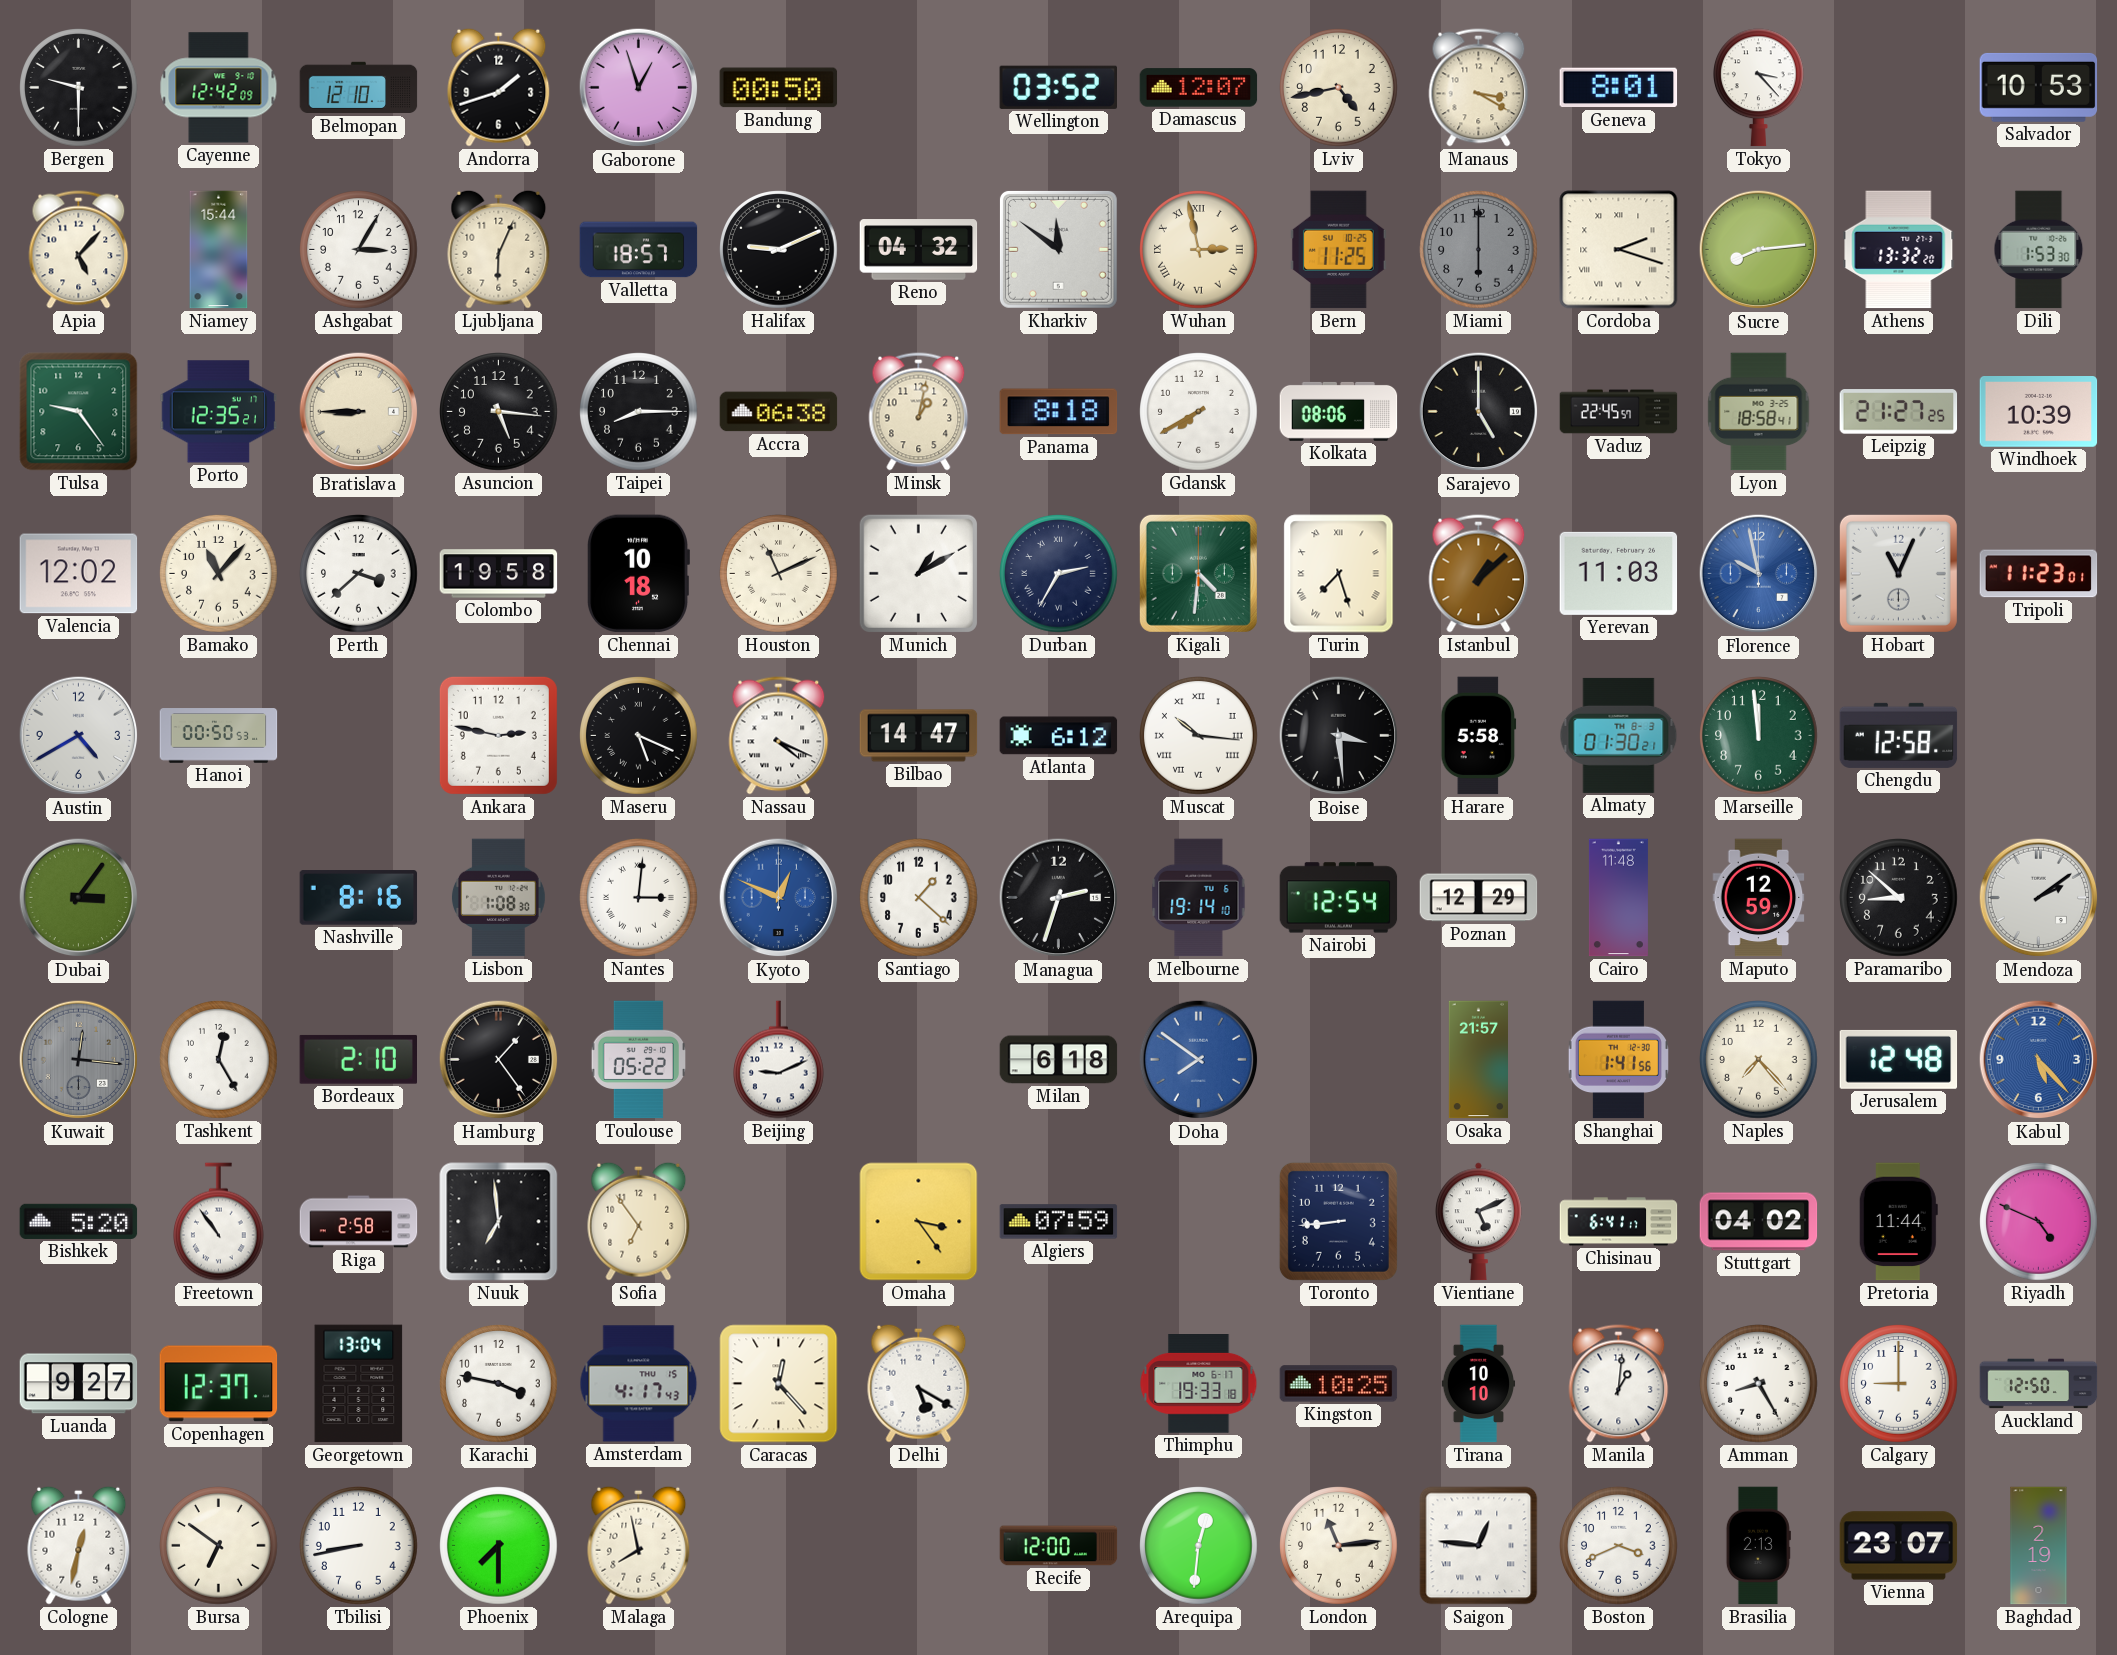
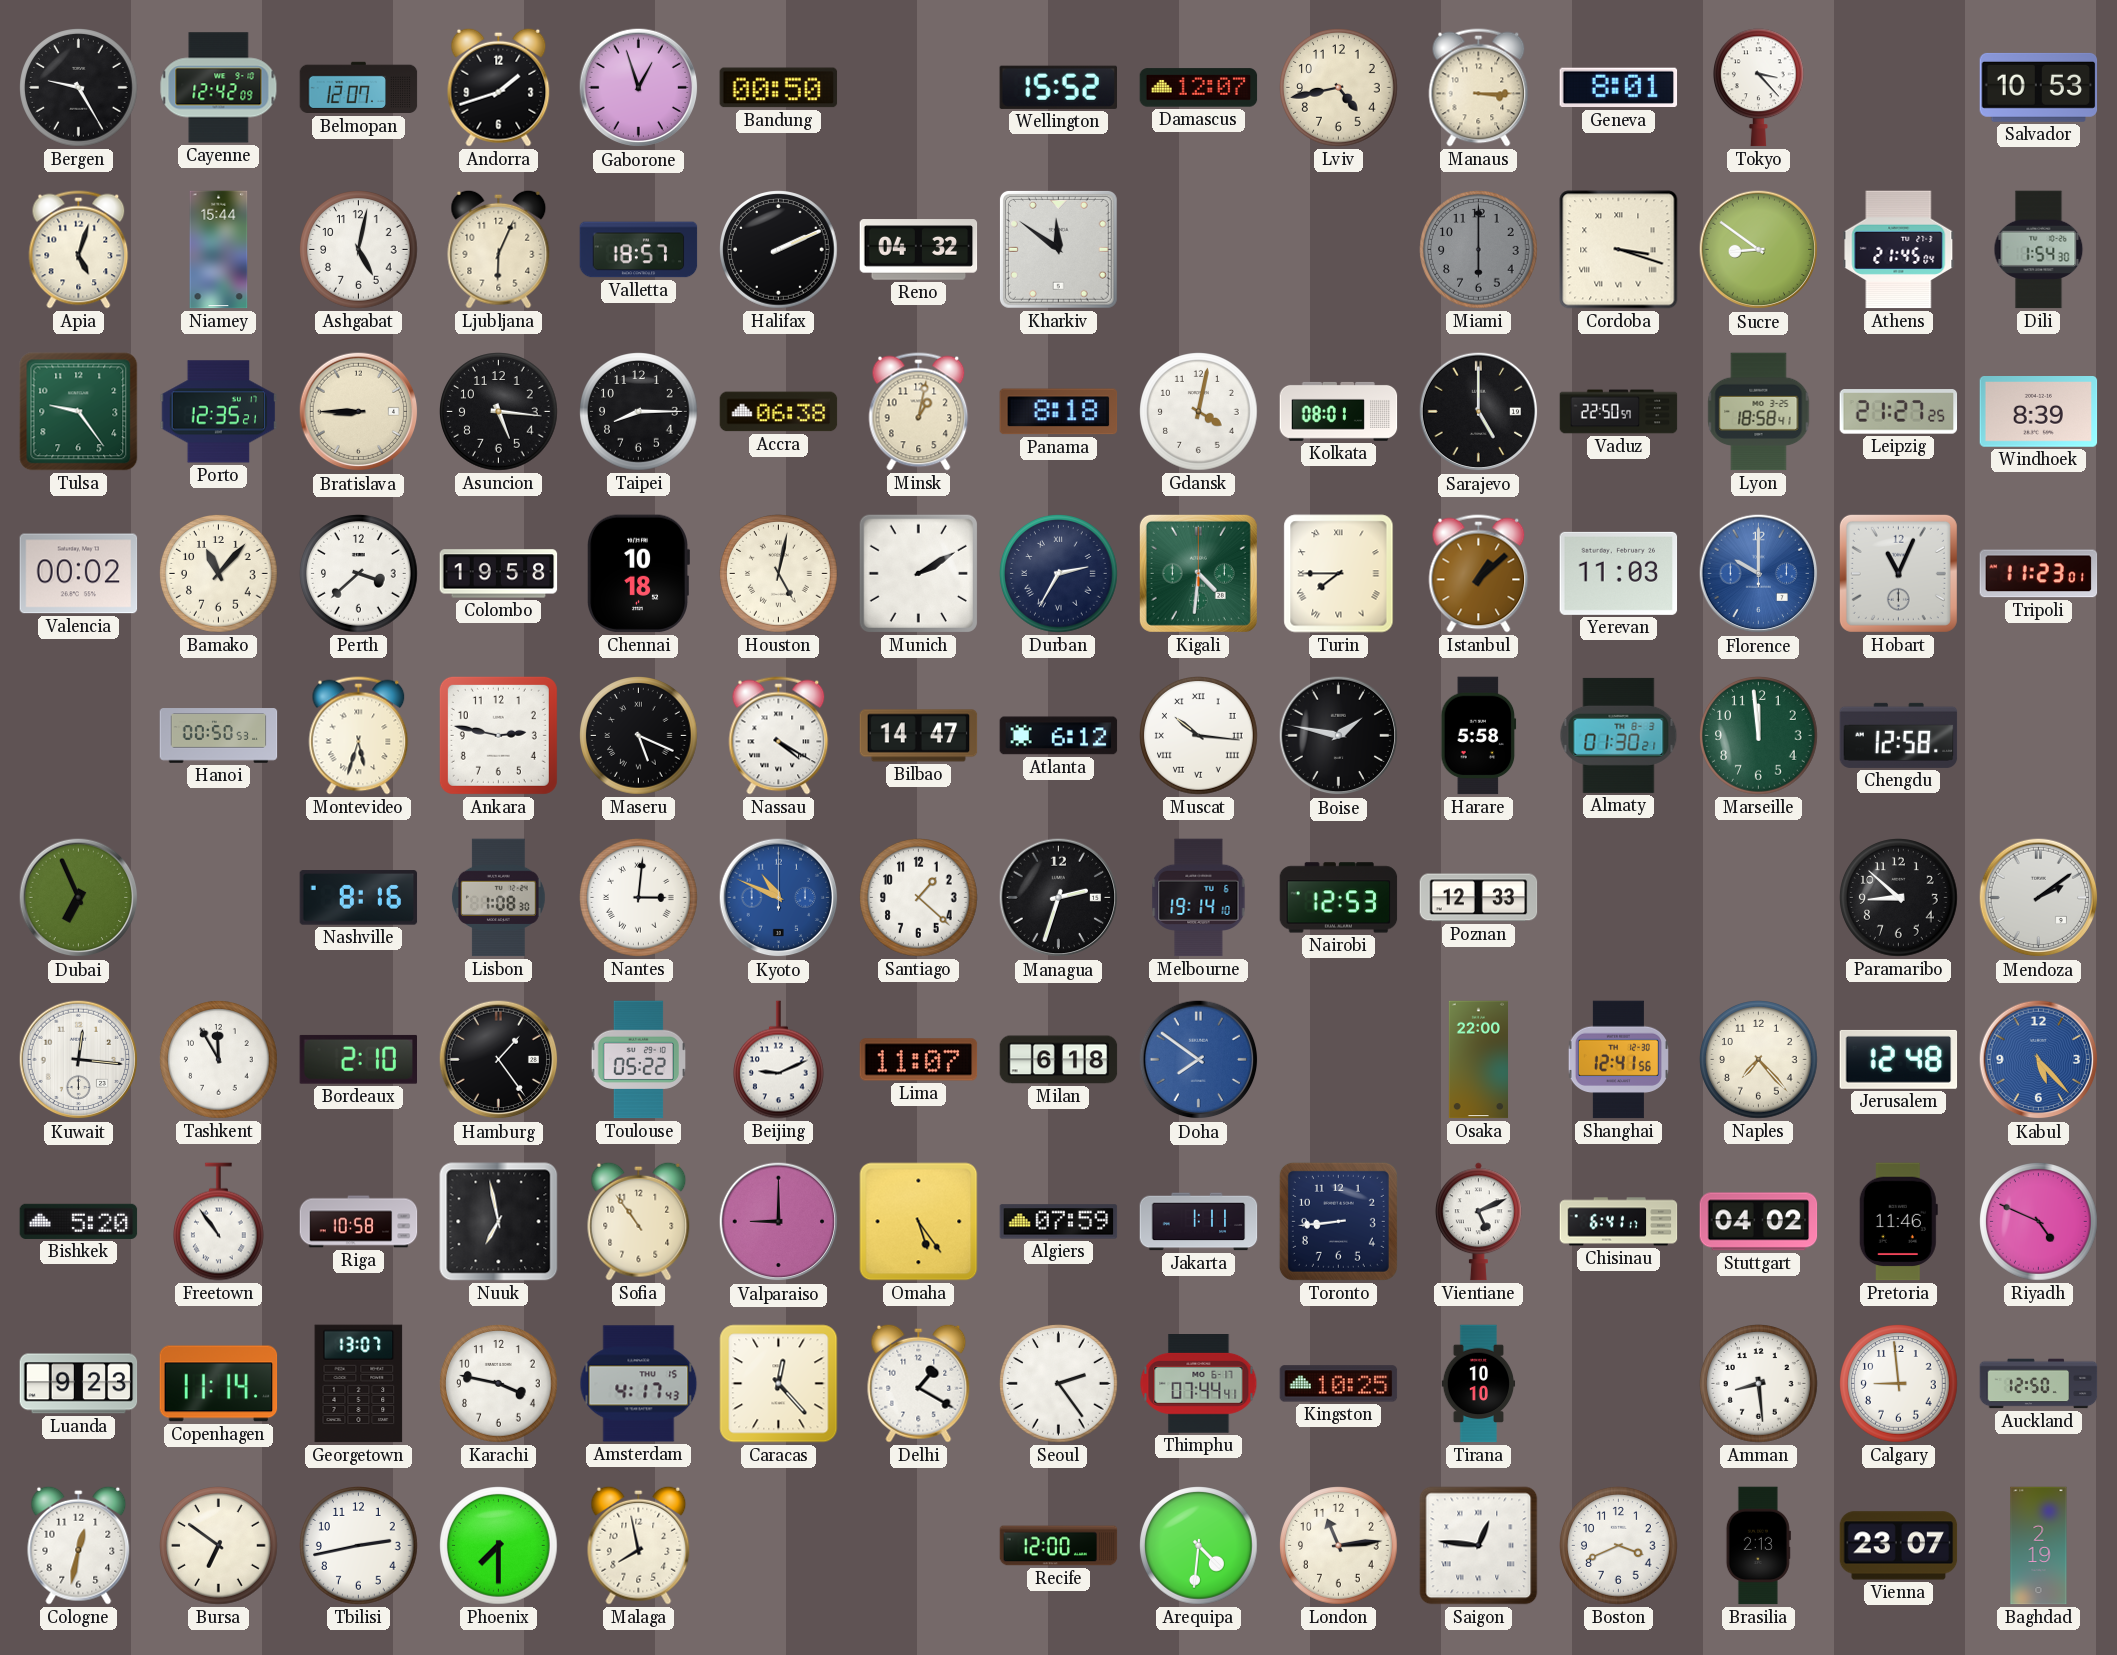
Bergen: 9:30 -> 9:25 (79, 88)
Belmopan: 12:10 -> 12:07 (359, 88)
Wellington: 03:52 -> 15:52 (1058, 87)
Manaus: 3:20 -> 3:15 (1479, 88)
Apia: 5:07 -> 5:03 (79, 250)
Ashgabat: 3:05 -> 5:02 (359, 250)
Halifax: 9:11 -> 2:11 (779, 250)
Wuhan: 2:58 -> none (1199, 250)
Bern: 11:25 -> none (1338, 250)
Cordoba: 2:18 -> 3:18 (1619, 250)
Sucre: 8:14 -> 8:51 (1759, 250)
Athens: 13:32 -> 21:45 (1899, 250)
Dili: 1:53 -> 1:54 (2039, 250)
Gdansk: 7:40 -> 4:02 (1199, 412)
Kolkata: 08:06 -> 08:01 (1339, 411)
Vaduz: 22:45 -> 22:50 (1619, 412)
Windhoek: 10:39 -> 8:39 (2039, 412)
Valencia: 12:02 -> 00:02 (79, 574)
Houston: 11:11 -> 5:02 (779, 574)
Munich: 1:10 -> 2:10 (918, 573)
Turin: 7:27 -> 7:45 (1339, 574)
Florence: 9:58 -> 10:00 (1759, 574)
Austin: 4:40 -> none (79, 736)
Montevideo: none -> 5:33 (359, 736)
Nassau: 4:19 -> 4:20 (779, 736)
Boise: 3:29 -> 1:47 (1339, 736)
Dubai: 3:06 -> 6:56 (79, 898)
Kyoto: 12:49 -> 10:49 (779, 898)
Nairobi: 12:54 -> 12:53 (1339, 898)
Poznan: 12:29 -> 12:33 (1479, 898)
Cairo: 11:48 -> none (1618, 898)
Maputo: 12:59 -> none (1759, 898)
Kuwait dial: grey -> white (79, 1060)
Tashkent: 12:25 -> 11:55 (219, 1060)
Lima: none -> 11:07 (919, 1060)
Osaka: 21:57 -> 22:00 (1478, 1060)
Shanghai: 1:41 -> 12:41 (1618, 1060)
Riga: 2:58 -> 10:58 (359, 1222)
Nuuk: 6:59 -> 6:58 (499, 1222)
Sofia: 6:54 -> 10:54 (639, 1221)
Valparaiso: none -> 9:00 (779, 1222)
Omaha: 3:24 -> 5:24 (919, 1222)
Jakarta: none -> 1:11 (1199, 1222)
Pretoria: 11:44 -> 11:46 (1898, 1222)
Luanda: 9:27 -> 9:23 (79, 1384)
Copenhagen: 12:37 -> 11:14 (219, 1384)
Georgetown: 13:04 -> 13:07 (359, 1384)
Delhi: 5:20 -> 1:20 (919, 1383)
Seoul: none -> 2:24 (1059, 1384)
Thimphu: 19:33 -> 07:44 (1199, 1384)
Manila: 1:01 -> none (1619, 1384)
Amman: 8:25 -> 8:29 (1759, 1384)
Calgary: 9:00 -> 8:59 (1899, 1384)
Tbilisi: 8:43 -> 2:43 (359, 1546)
Arequipa: 12:31 -> 4:31 (1199, 1546)
